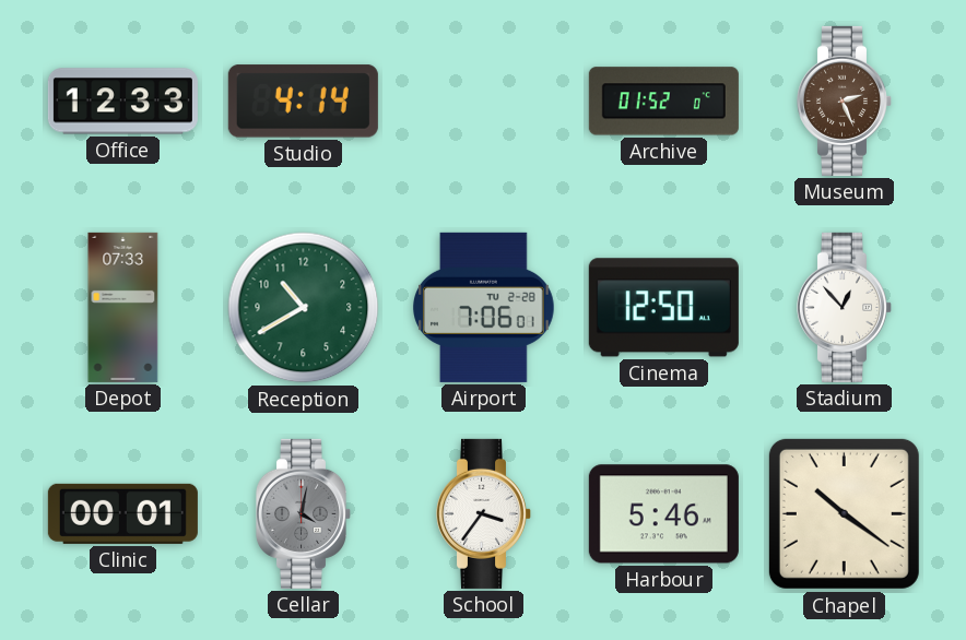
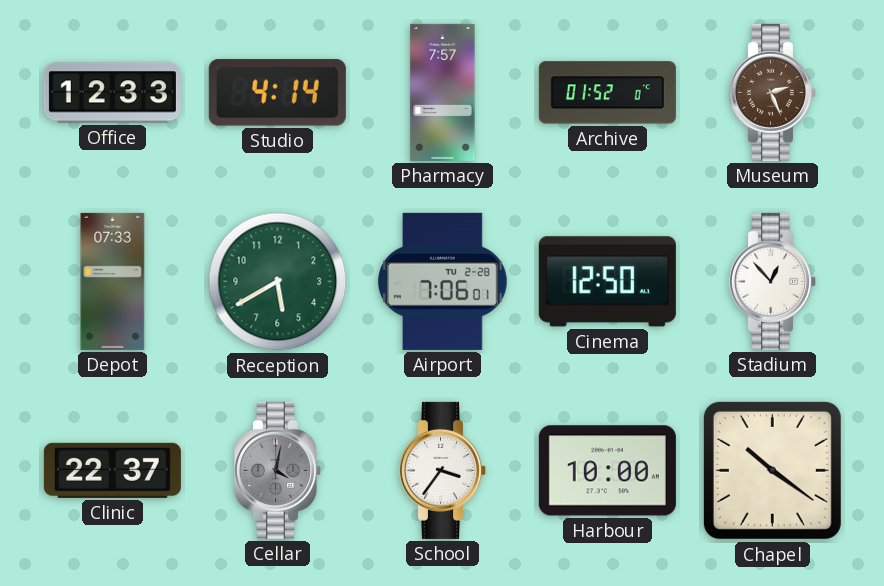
Pharmacy: none -> 7:57 (443, 92)
Reception: 10:40 -> 5:40 (278, 282)
Clinic: 00:01 -> 22:37 (112, 470)
Harbour: 5:46 -> 10:00 (607, 471)
